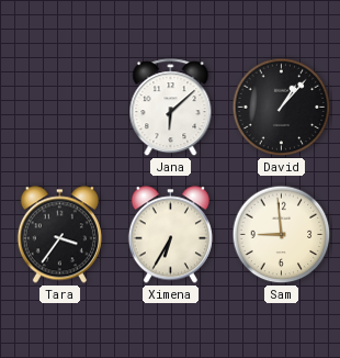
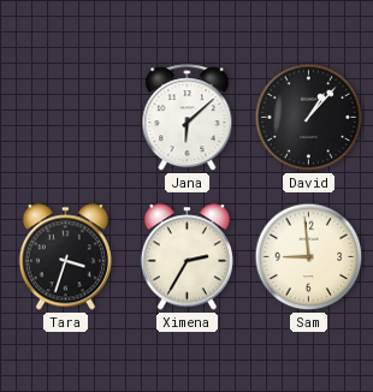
Tara: 3:36 -> 3:33 (65, 257)
Ximena: 6:35 -> 2:35 (186, 257)
